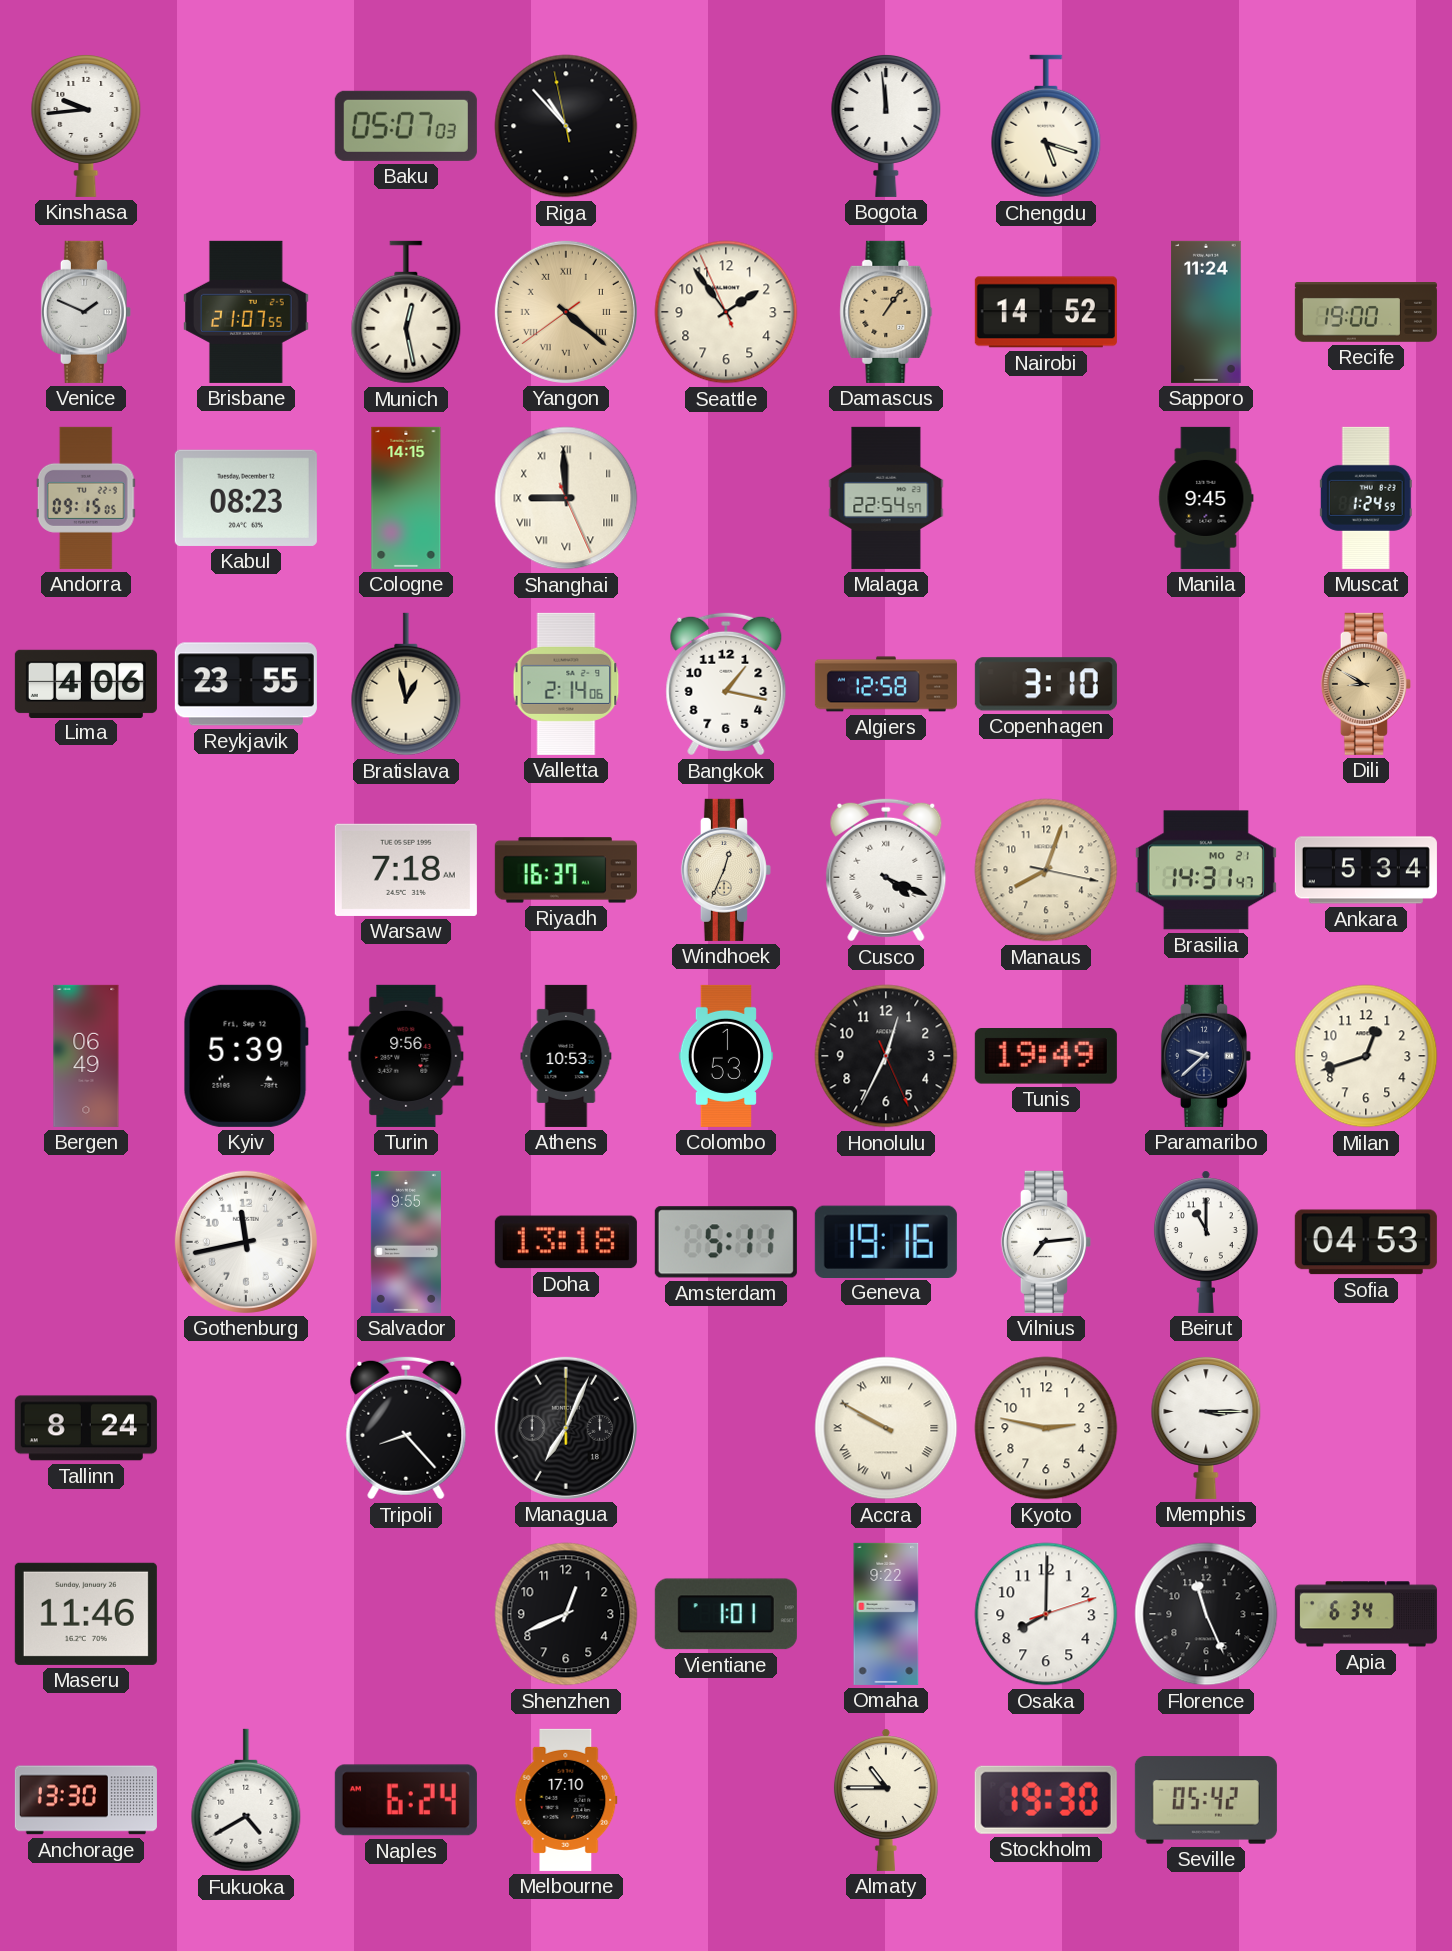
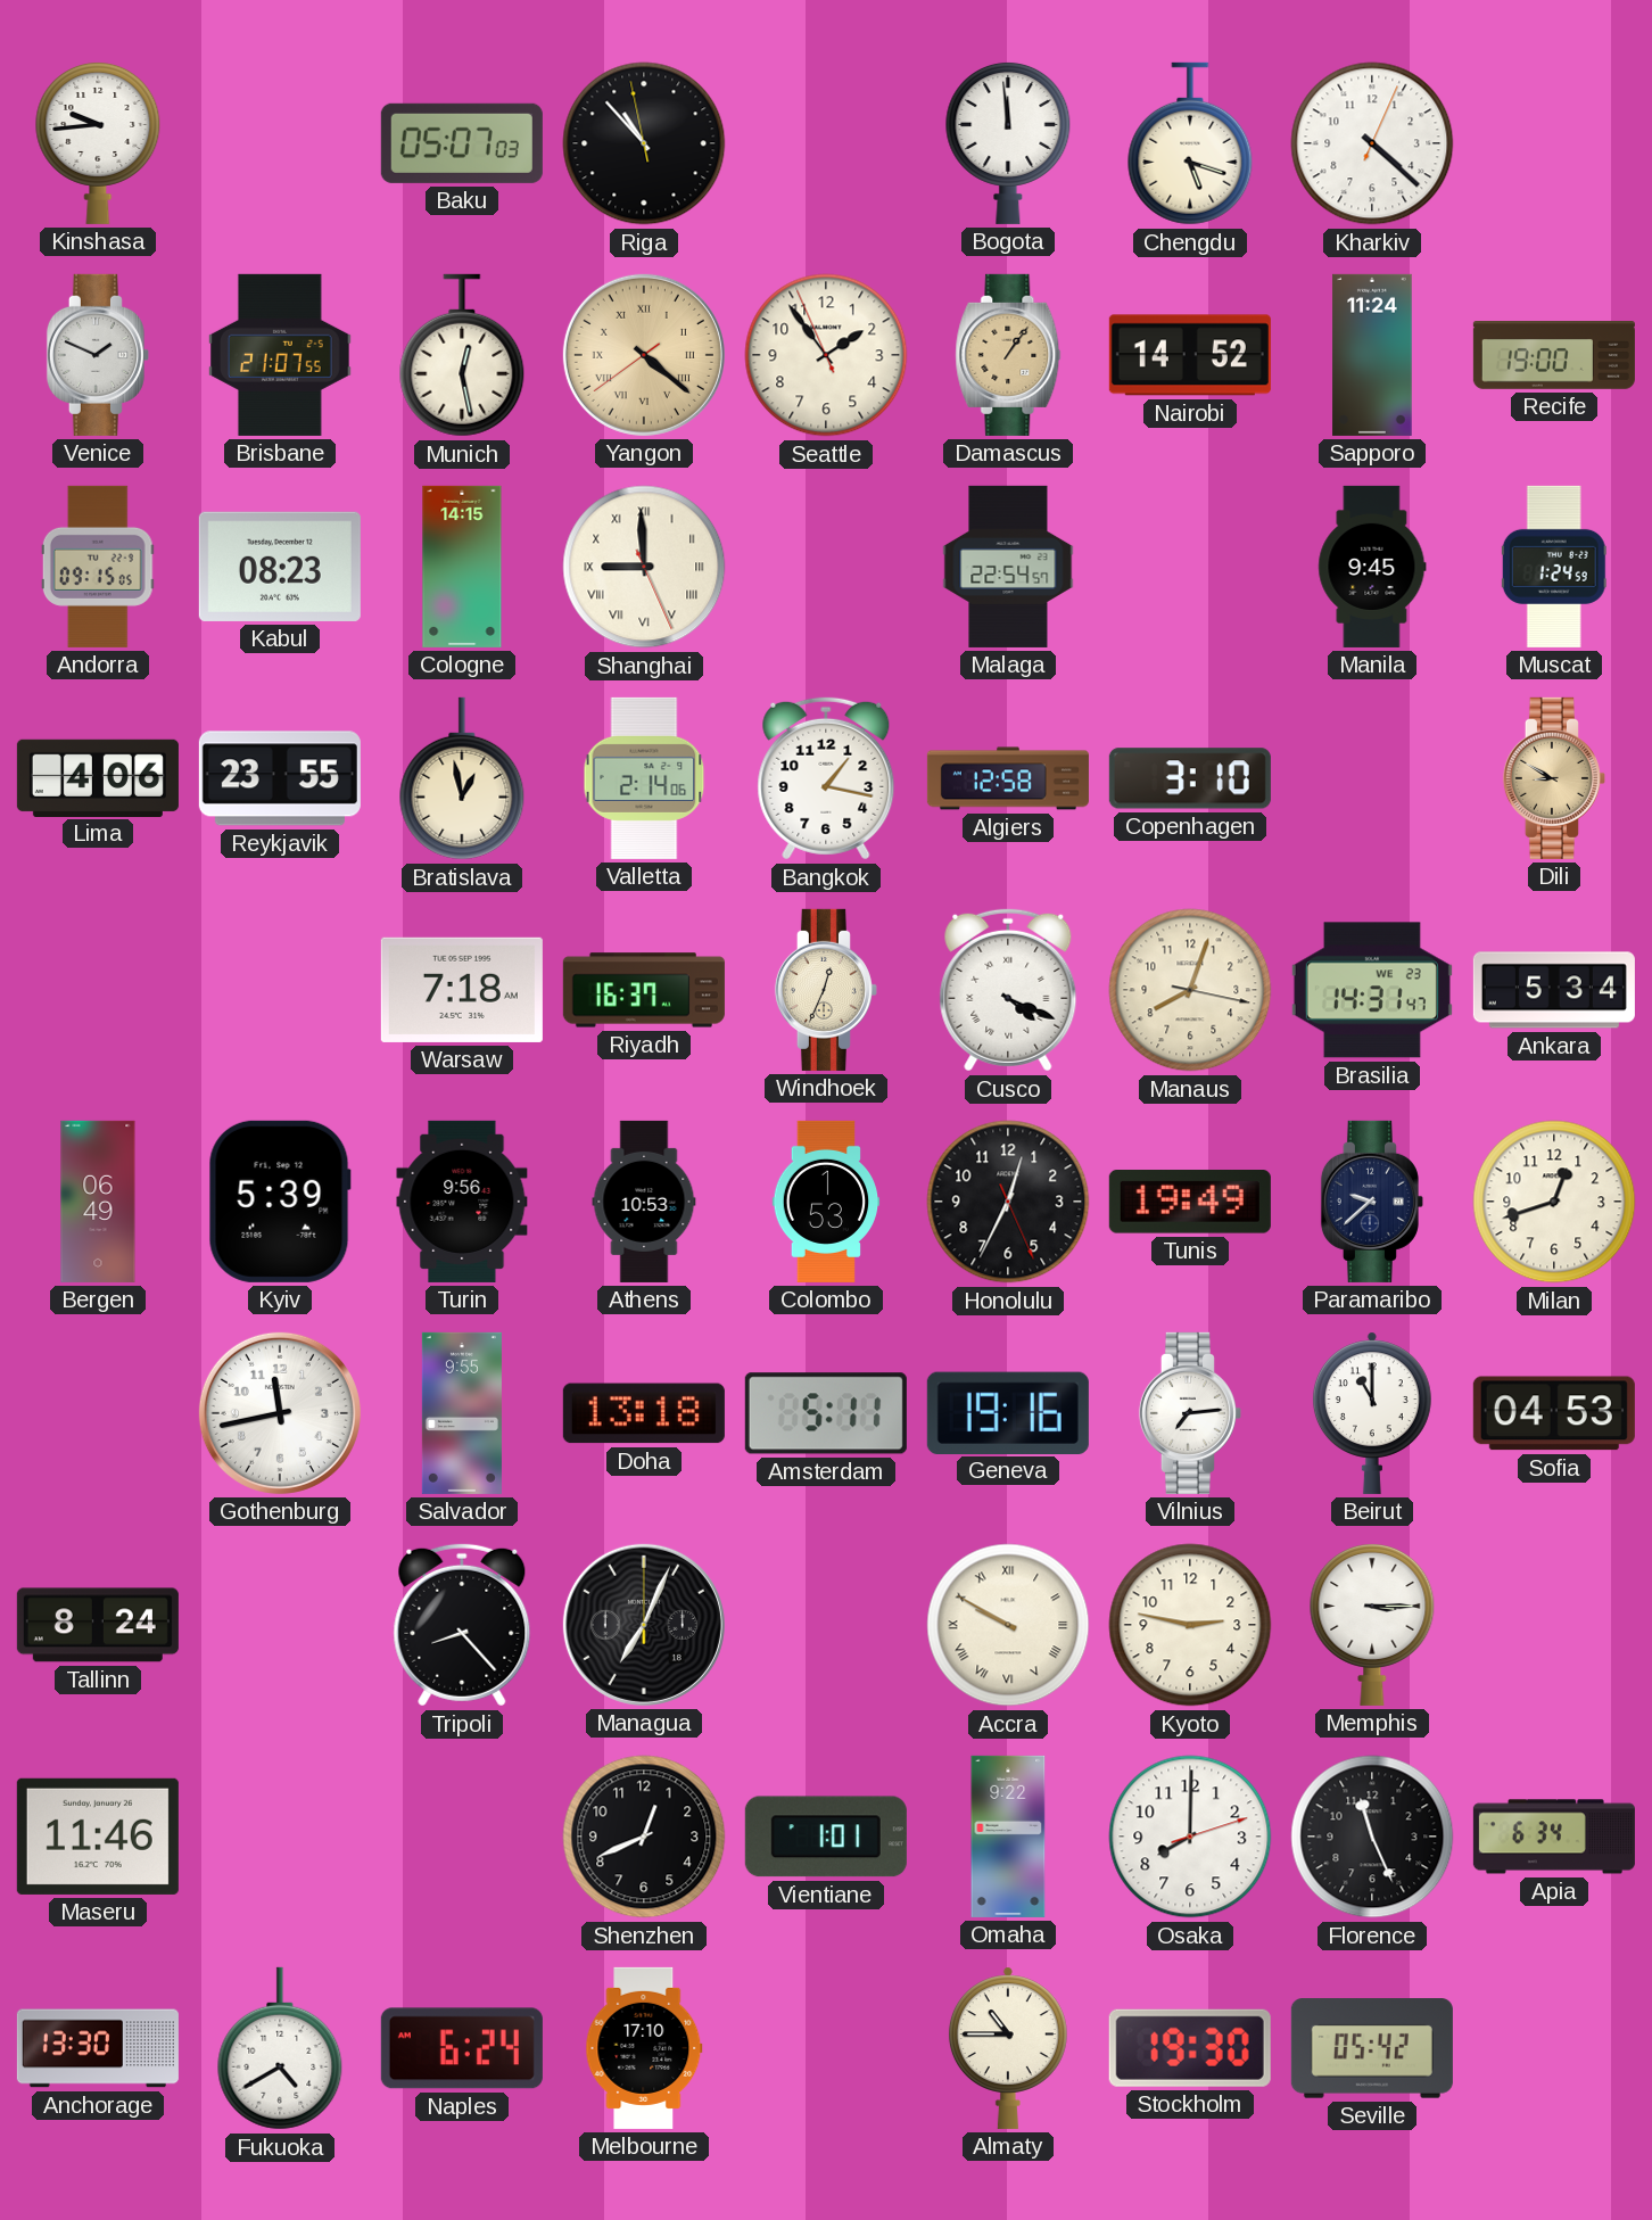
Kharkiv: none -> 4:22 (1372, 143)
Brasilia date: MO 21 -> WE 23 (1372, 990)
